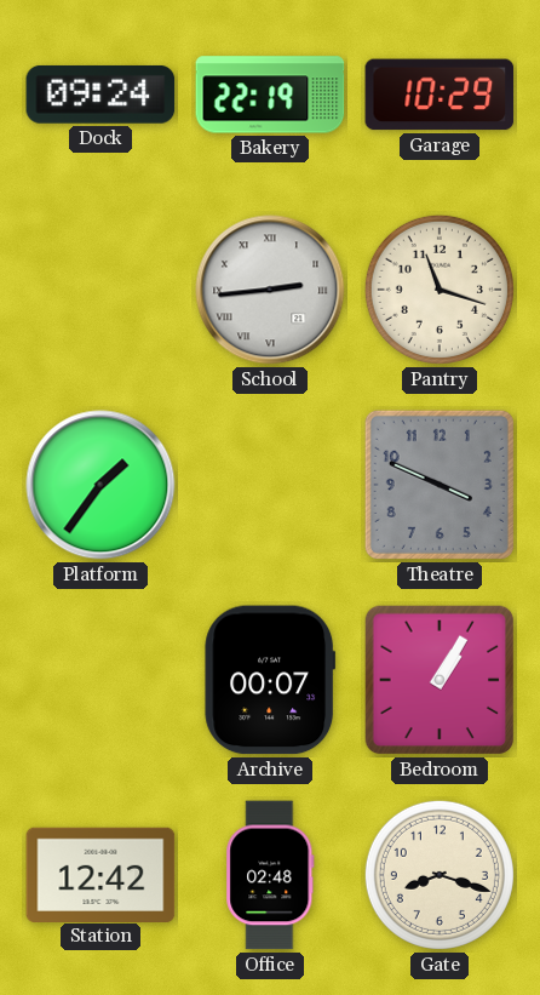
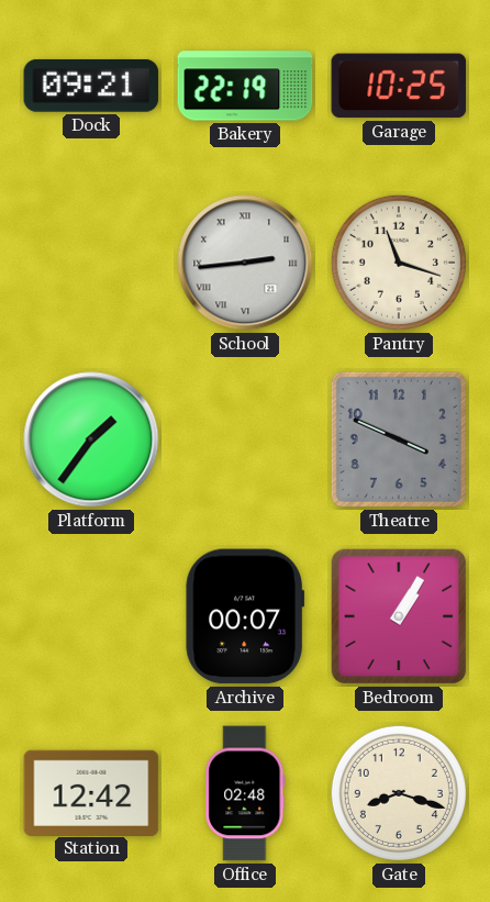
Dock: 09:24 -> 09:21 (91, 86)
Garage: 10:29 -> 10:25 (399, 86)
